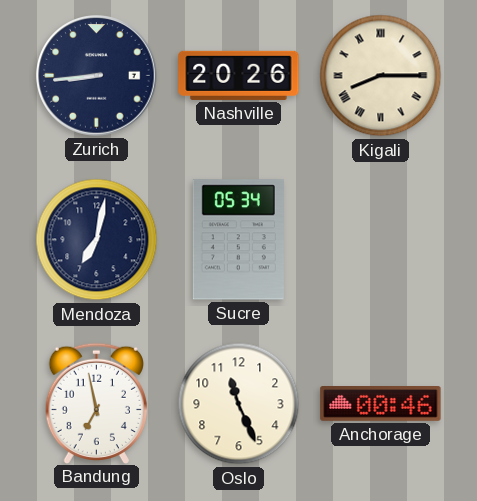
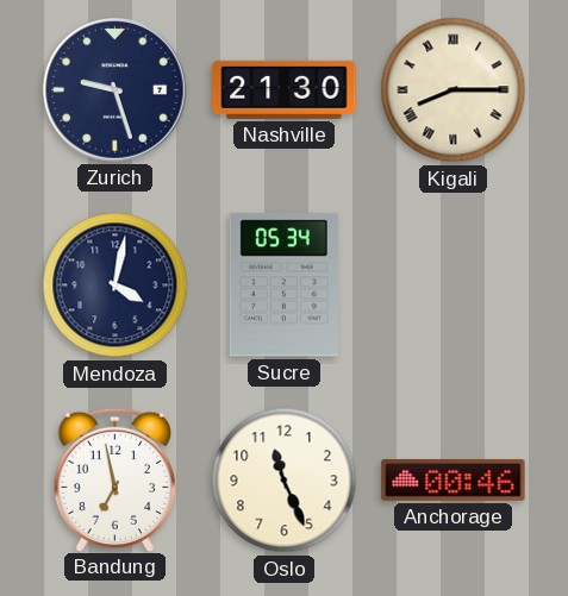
Zurich: 8:44 -> 9:27 (116, 90)
Nashville: 20:26 -> 21:30 (285, 89)
Mendoza: 7:02 -> 4:02 (116, 286)
